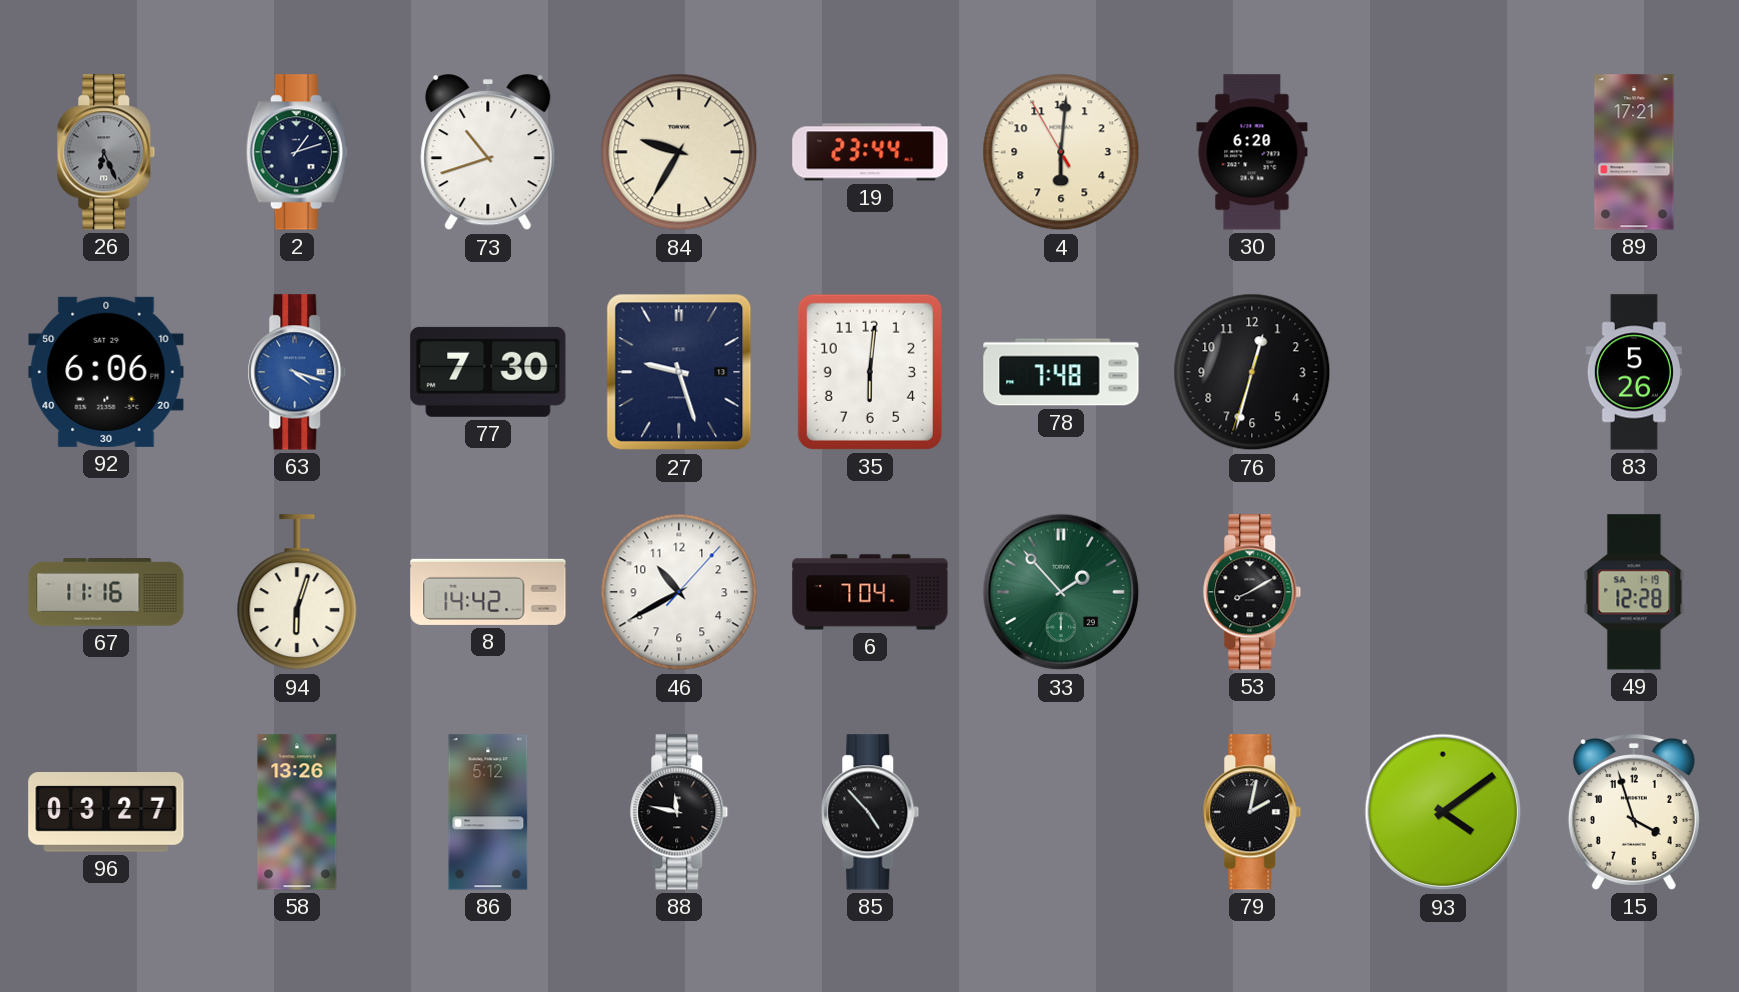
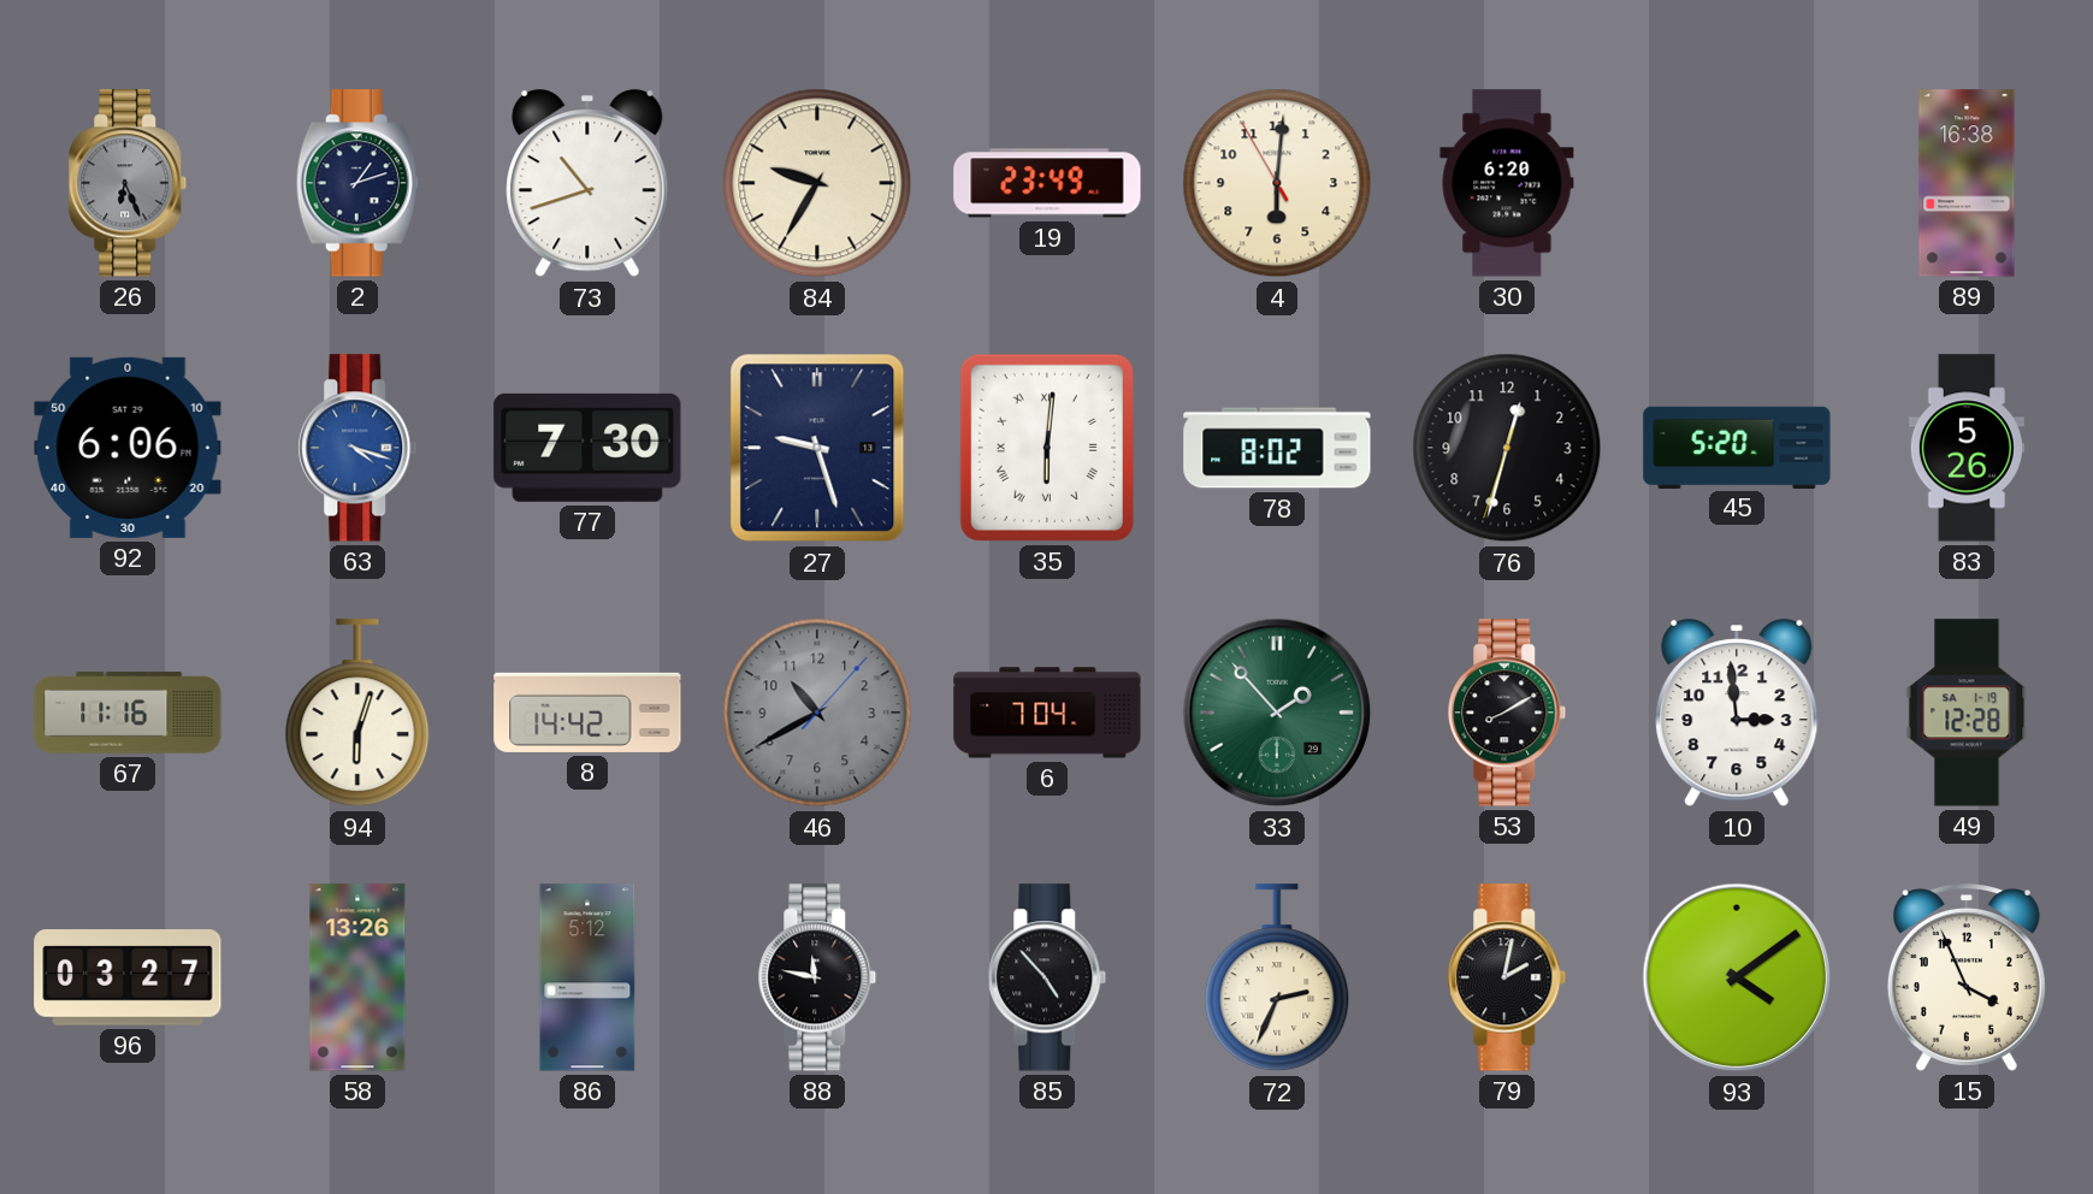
19: 23:44 -> 23:49 (1047, 183)
89: 17:21 -> 16:38 (1967, 183)
35 numerals: Arabic -> Roman (1047, 448)
78: 7:48 -> 8:02 (1277, 448)
45: none -> 5:20 (1737, 447)
46 dial: white -> grey (817, 713)
10: none -> 2:59 (1737, 714)
72: none -> 2:34 (1277, 979)
15: 3:57 -> 3:56 (1967, 977)
